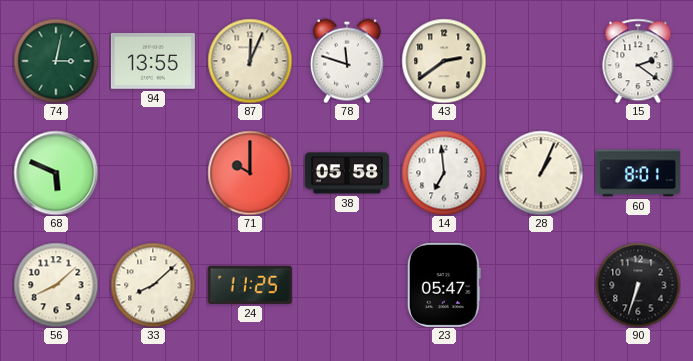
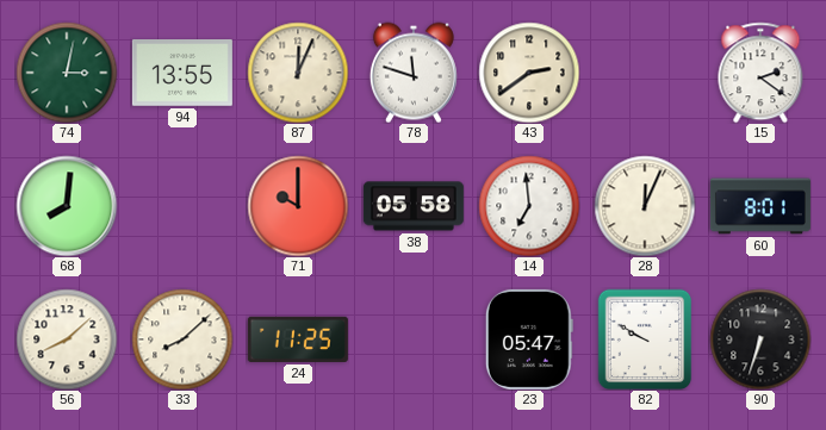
68: 5:49 -> 8:01 (67, 206)
28: 1:04 -> 12:04 (645, 206)
82: none -> 9:50 (645, 339)
